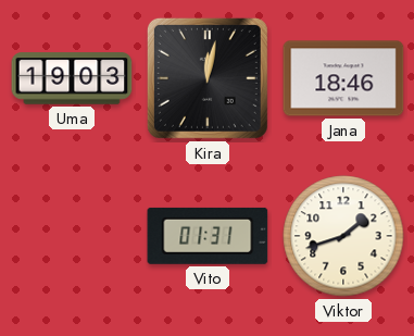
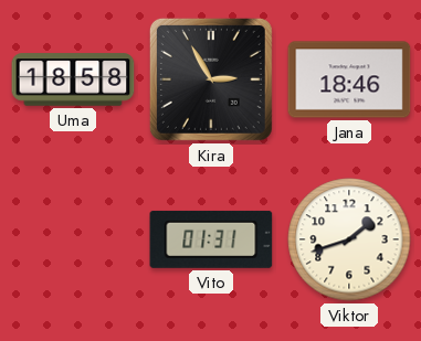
Uma: 19:03 -> 18:58 (73, 79)
Kira: 12:02 -> 2:55 (211, 79)
